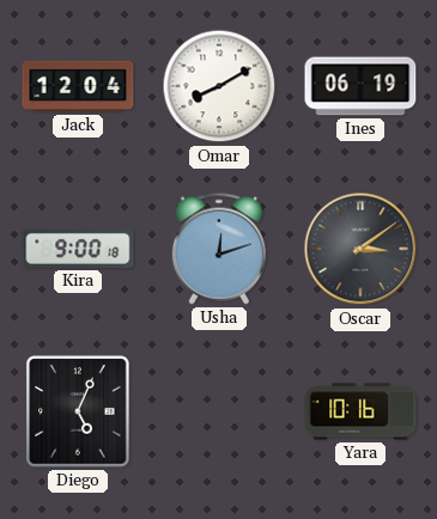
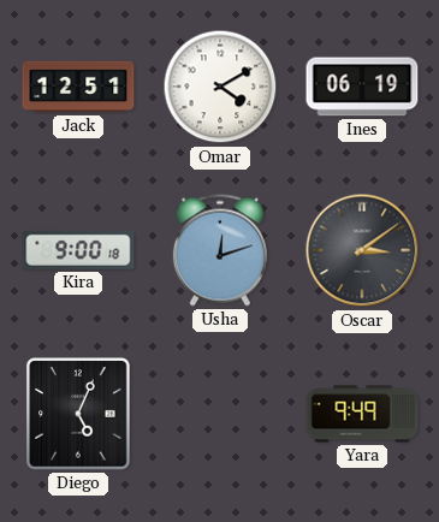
Jack: 12:04 -> 12:51 (78, 87)
Omar: 8:10 -> 4:10 (220, 87)
Yara: 10:16 -> 9:49 (362, 414)
